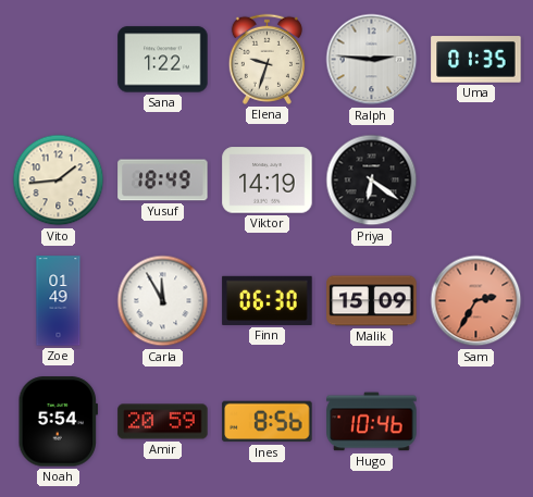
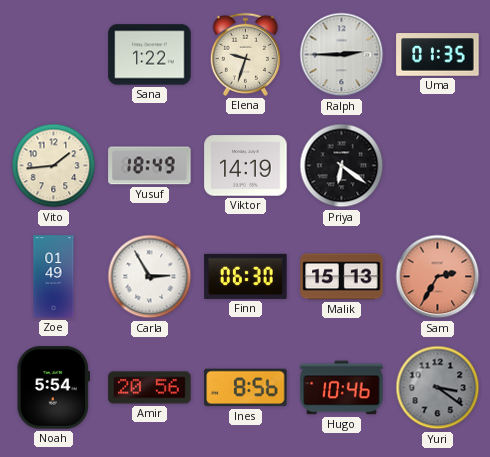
Ralph: 2:46 -> 2:45 (342, 55)
Carla: 11:55 -> 2:55 (150, 277)
Malik: 15:09 -> 15:13 (342, 277)
Amir: 20:59 -> 20:56 (150, 388)
Yuri: none -> 3:21 (438, 388)
